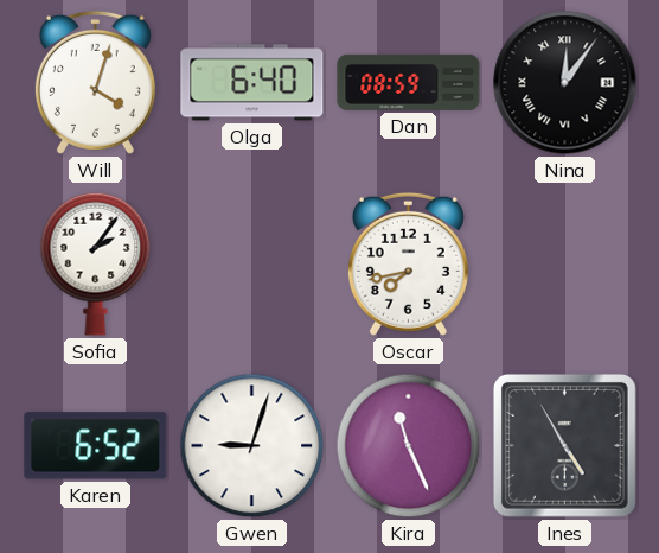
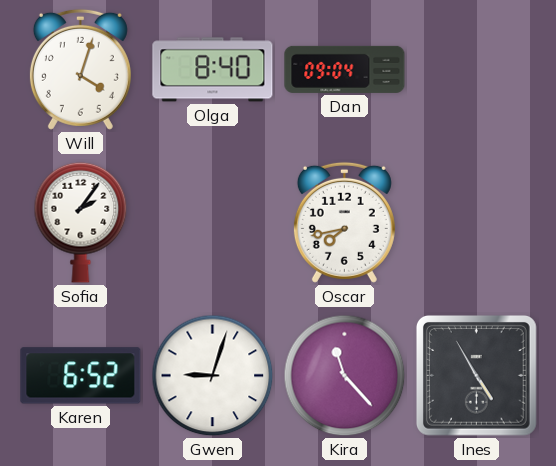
Olga: 6:40 -> 8:40 (213, 70)
Dan: 08:59 -> 09:04 (345, 69)
Nina: 12:06 -> none (565, 83)
Kira: 11:26 -> 11:23 (345, 376)
